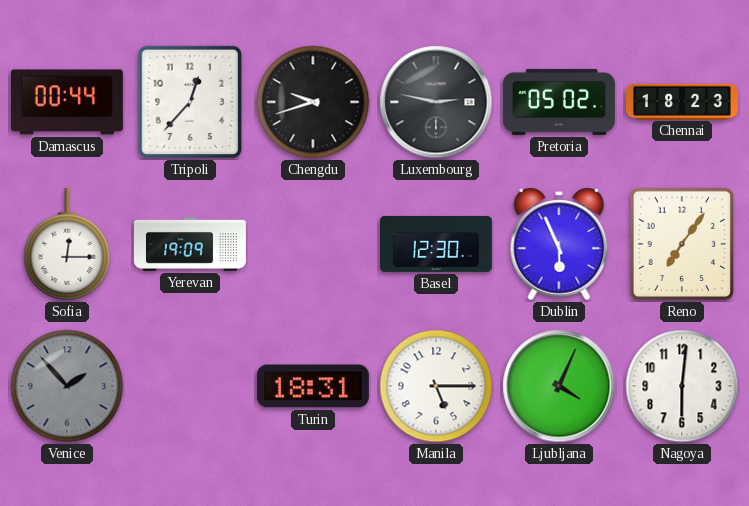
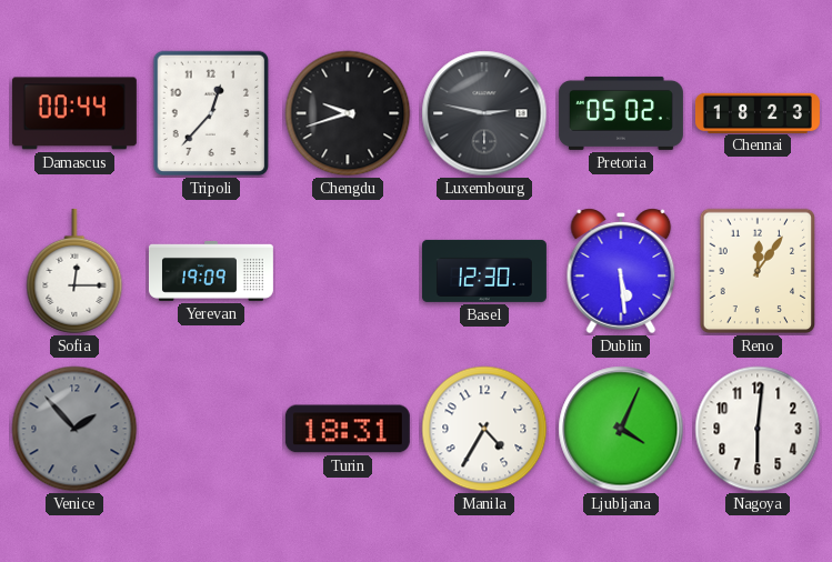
Dublin: 5:56 -> 5:29 (621, 271)
Reno: 7:06 -> 12:06 (758, 271)
Manila: 5:15 -> 4:35 (484, 429)
